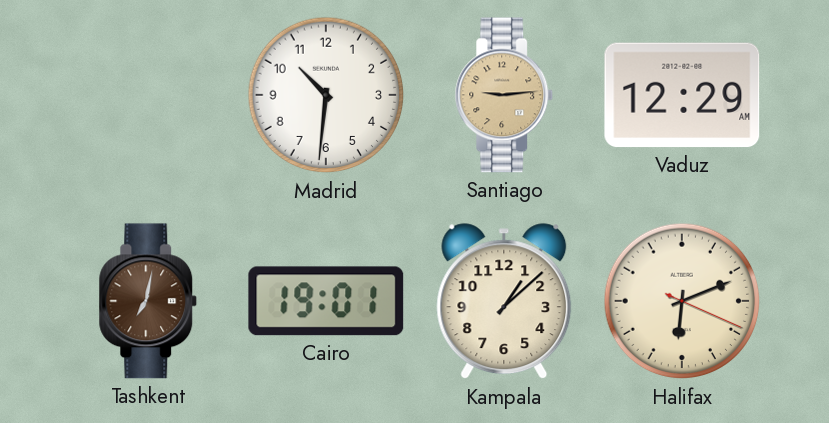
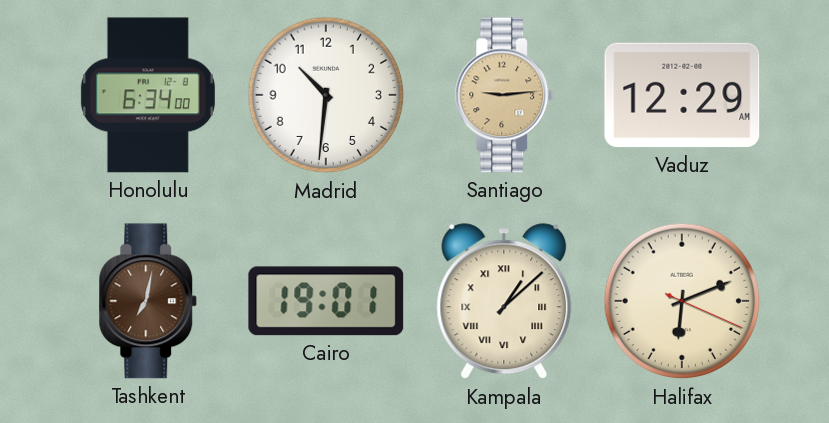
Honolulu: none -> 6:34 (148, 95)
Kampala numerals: Arabic -> Roman (504, 302)
